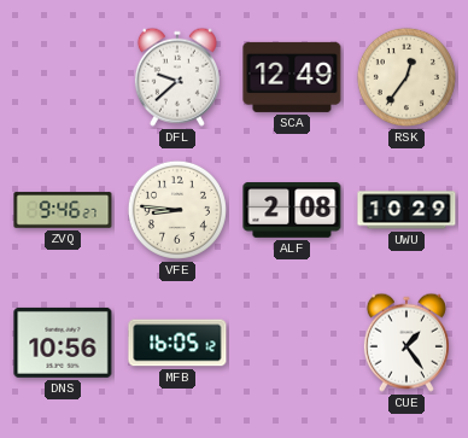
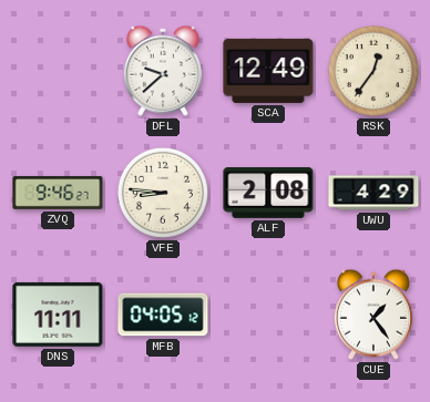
UWU: 10:29 -> 4:29 (373, 193)
DNS: 10:56 -> 11:11 (58, 315)
MFB: 16:05 -> 04:05 (163, 315)
